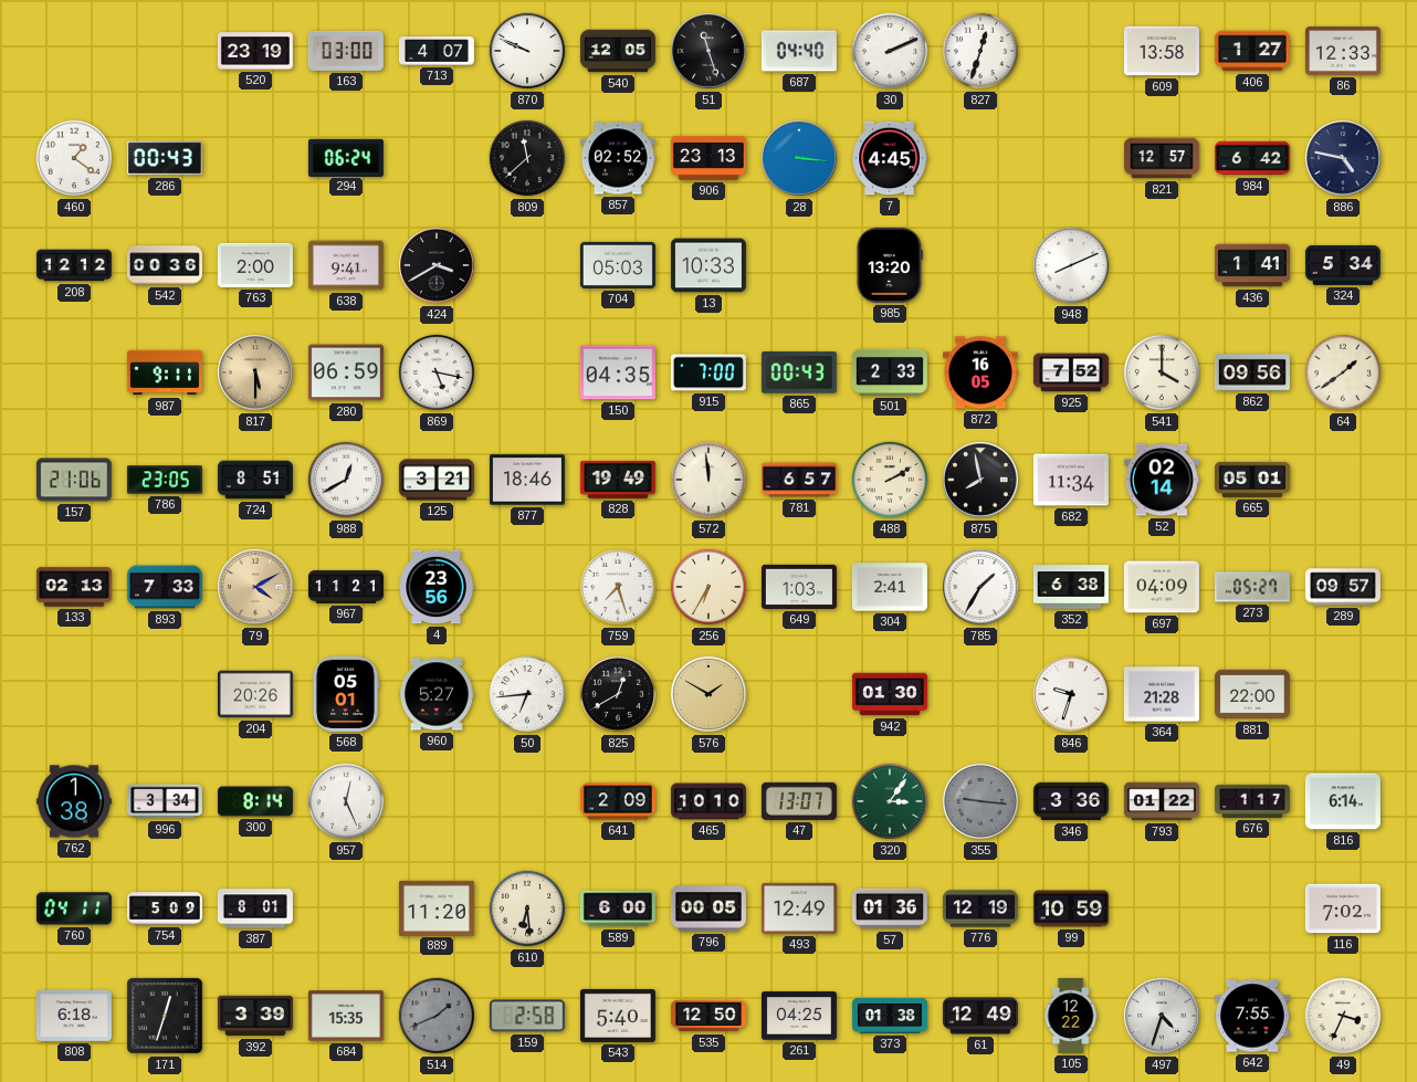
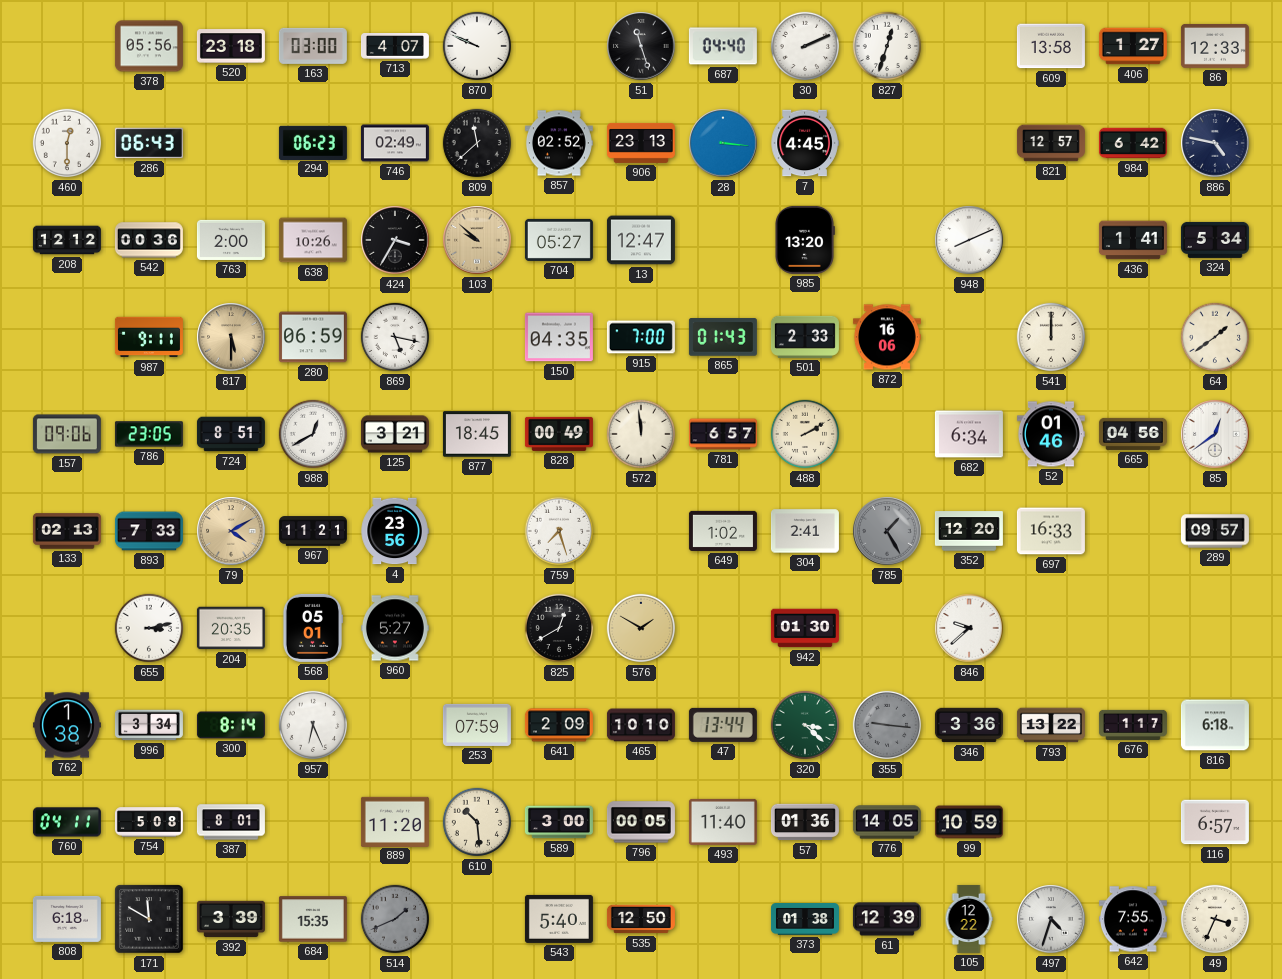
378: none -> 05:56 (149, 46)
520: 23:19 -> 23:18 (231, 46)
540: 12:05 -> none (618, 51)
460: 1:21 -> 12:30 (67, 143)
286: 00:43 -> 06:43 (149, 143)
294: 06:24 -> 06:23 (313, 142)
746: none -> 02:49 (395, 143)
638: 9:41 -> 10:26 (313, 240)
424: 3:40 -> 3:35 (395, 240)
103: none -> 9:52 (477, 240)
704: 05:03 -> 05:27 (559, 240)
13: 10:33 -> 12:47 (641, 240)
865: 00:43 -> 01:43 (723, 337)
872: 16:05 -> 16:06 (887, 337)
925: 7:52 -> none (1071, 372)
541: 4:00 -> 12:00 (1051, 337)
862: 09:56 -> none (1252, 372)
157: 21:06 -> 09:06 (67, 434)
877: 18:46 -> 18:45 (477, 434)
828: 19:49 -> 00:49 (559, 434)
875: 7:58 -> none (980, 480)
682: 11:34 -> 6:34 (969, 434)
52: 02:14 -> 01:46 (1051, 434)
665: 05:01 -> 04:56 (1133, 434)
85: none -> 12:39 (1215, 434)
256: 6:35 -> none (709, 587)
649: 1:03 -> 1:02 (723, 531)
785: 1:35 -> 1:25 (887, 531)
785 dial: white -> grey (887, 531)
352: 6:38 -> 12:20 (969, 531)
697: 04:09 -> 16:33 (1051, 531)
273: 05:27 -> none (1252, 587)
655: none -> 3:13 (149, 628)
204: 20:26 -> 20:35 (231, 628)
50: 6:44 -> none (527, 694)
846: 9:33 -> 9:38 (969, 628)
364: 21:28 -> none (1162, 694)
881: 22:00 -> none (1252, 694)
957: 12:26 -> 6:26 (313, 725)
253: none -> 07:59 (477, 725)
47: 13:07 -> 13:44 (723, 725)
320: 3:06 -> 3:22 (805, 725)
793: 01:22 -> 13:22 (1051, 725)
816: 6:14 -> 6:18 (1215, 725)
754: 5:09 -> 5:08 (149, 822)
610: 6:29 -> 10:29 (477, 822)
589: 6:00 -> 3:00 (559, 822)
493: 12:49 -> 11:40 (723, 822)
776: 12:19 -> 14:05 (887, 822)
116: 7:02 -> 6:57 (1215, 822)
171: 12:33 -> 11:50 (149, 919)
159: 2:58 -> none (527, 1016)
261: 04:25 -> none (799, 1016)
61: 12:49 -> 12:39 (887, 919)
